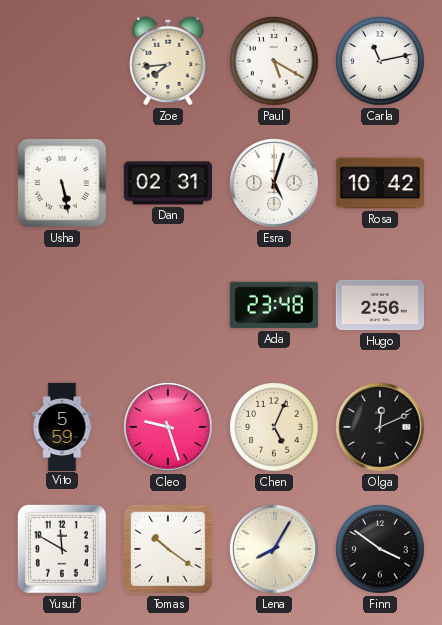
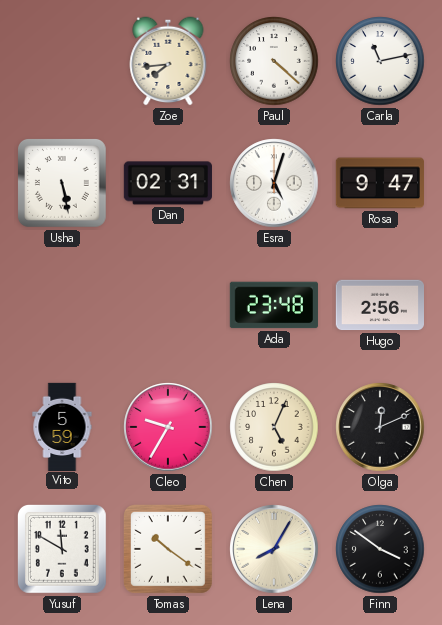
Paul: 5:20 -> 4:22 (274, 61)
Rosa: 10:42 -> 9:47 (380, 183)
Cleo: 9:27 -> 9:35 (168, 427)
